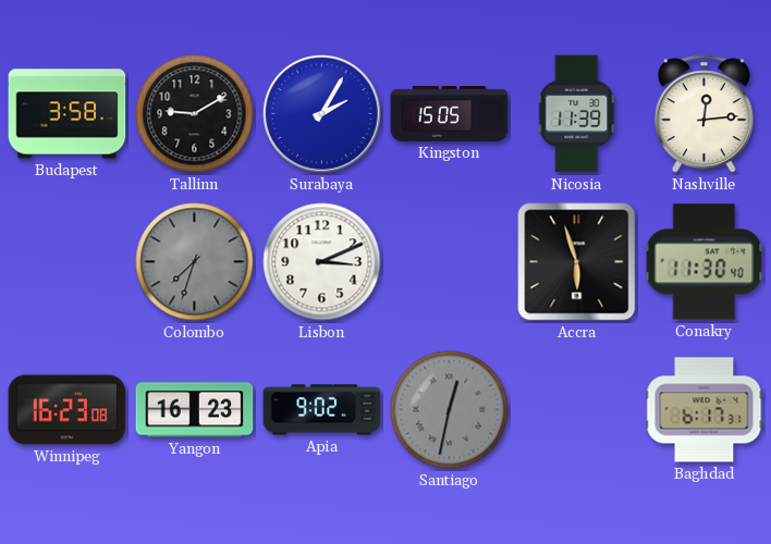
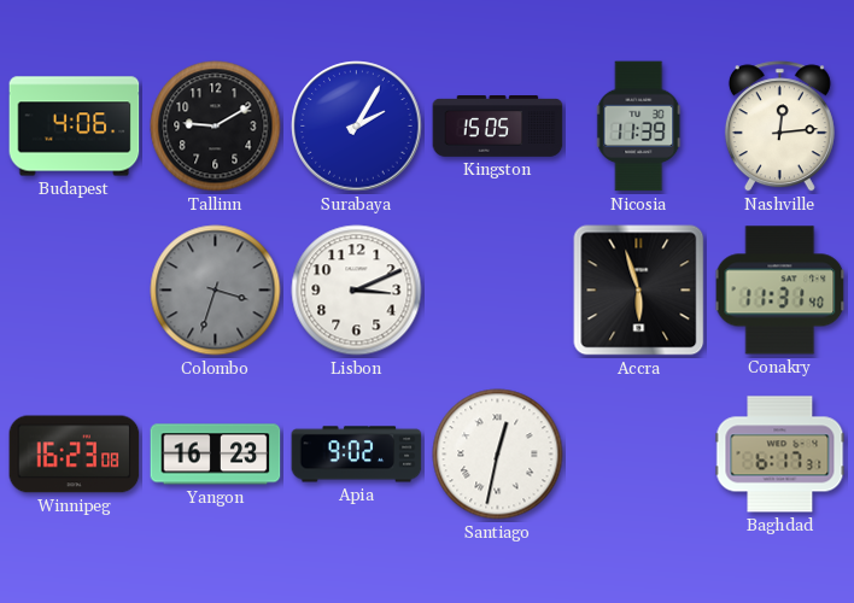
Budapest: 3:58 -> 4:06 (75, 127)
Colombo: 7:33 -> 3:33 (216, 291)
Conakry: 11:30 -> 11:31 (780, 291)
Santiago dial: grey -> white (498, 455)
